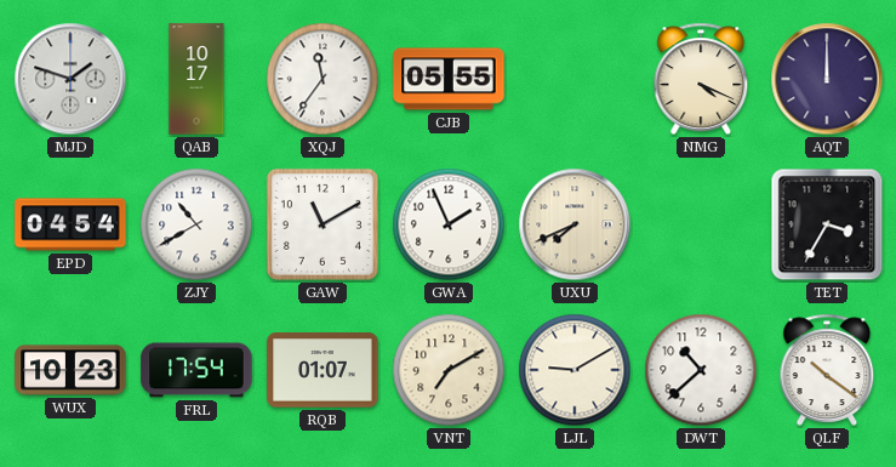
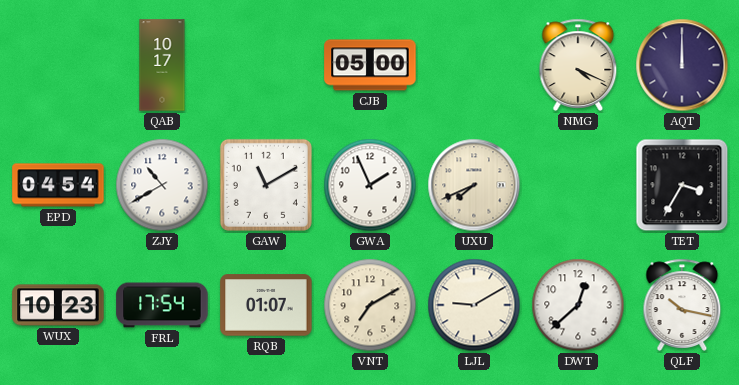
MJD: 1:48 -> none (70, 79)
XQJ: 11:36 -> none (323, 79)
CJB: 05:55 -> 05:00 (370, 65)
DWT: 10:38 -> 12:38 (578, 305)
QLF: 10:21 -> 10:17 (682, 305)
